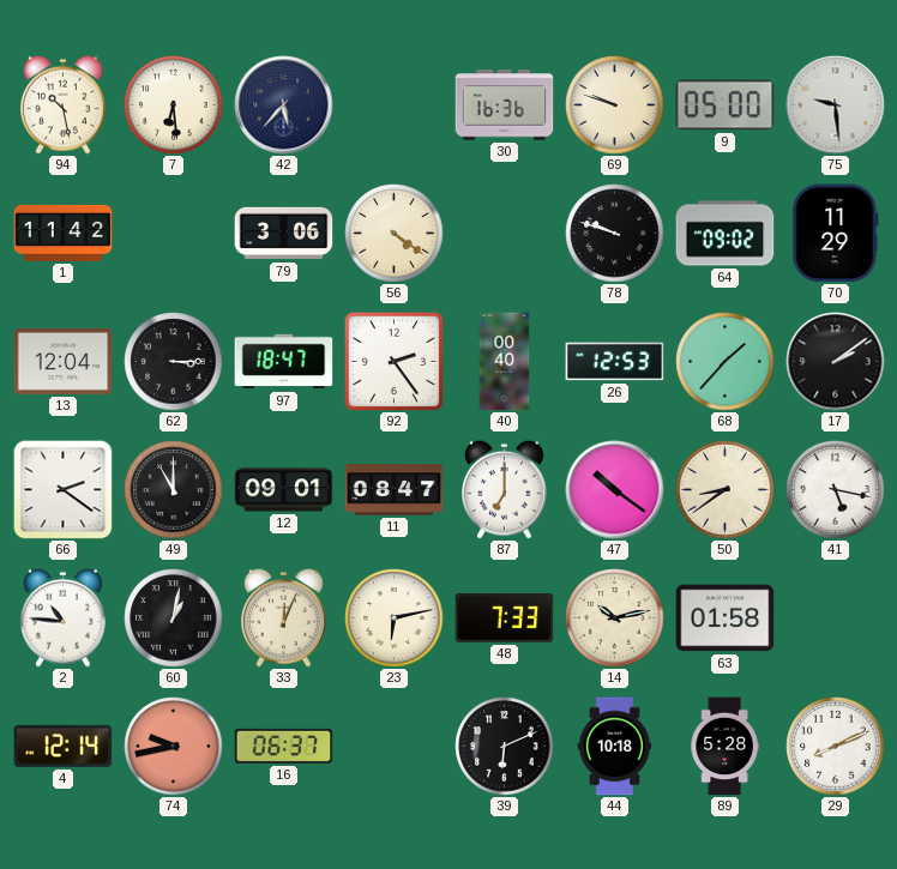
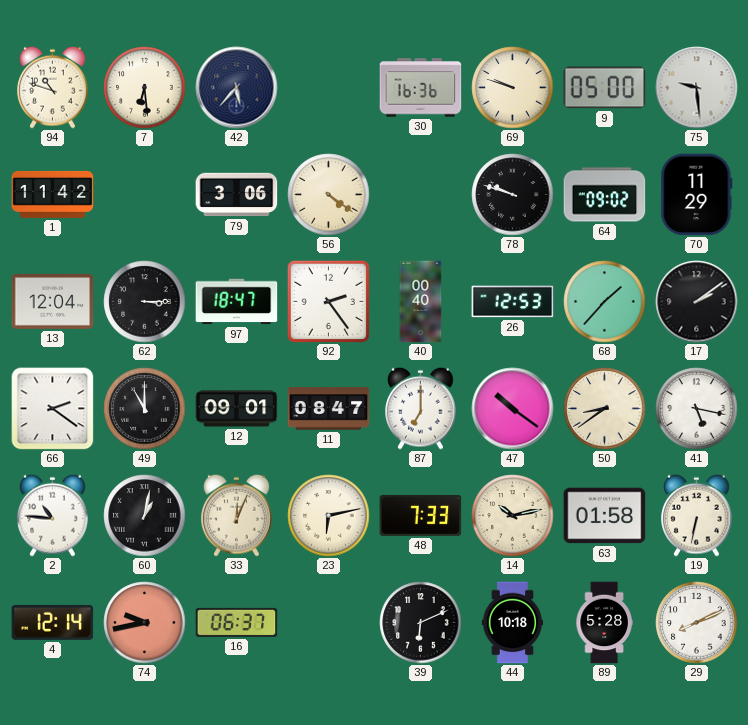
94: 10:28 -> 10:48 (53, 87)
19: none -> 6:32 (697, 515)
